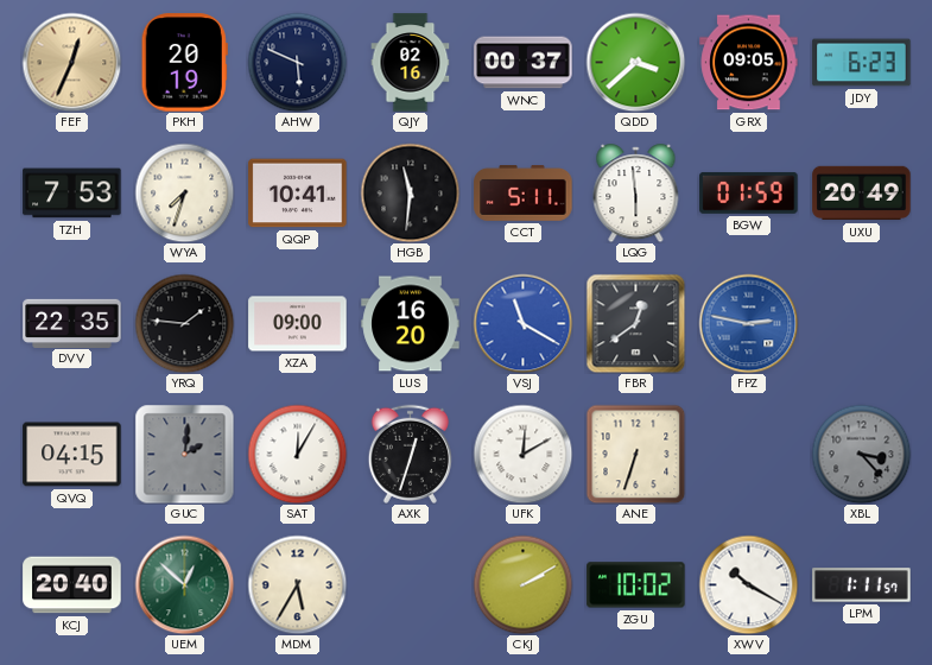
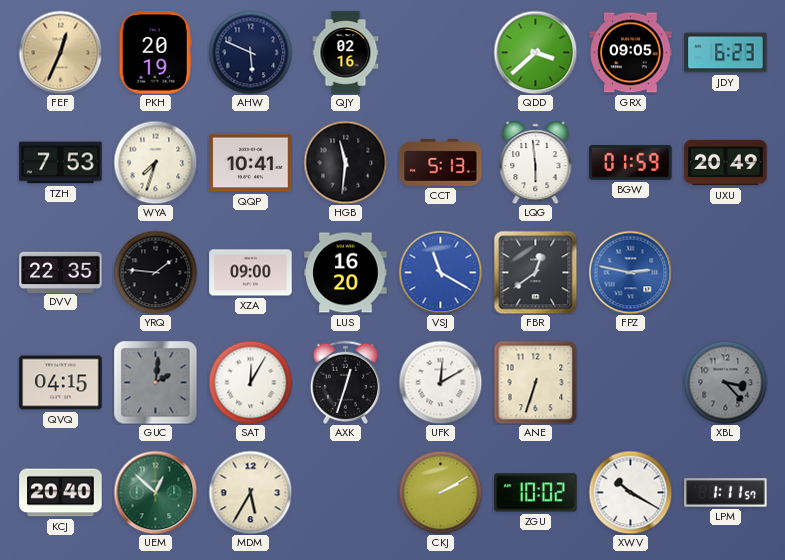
WNC: 00:37 -> none (524, 63)
CCT: 5:11 -> 5:13 (441, 163)
